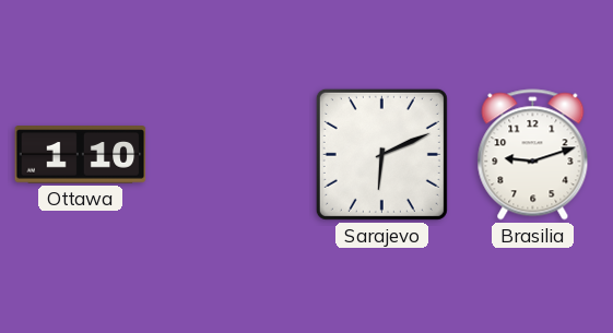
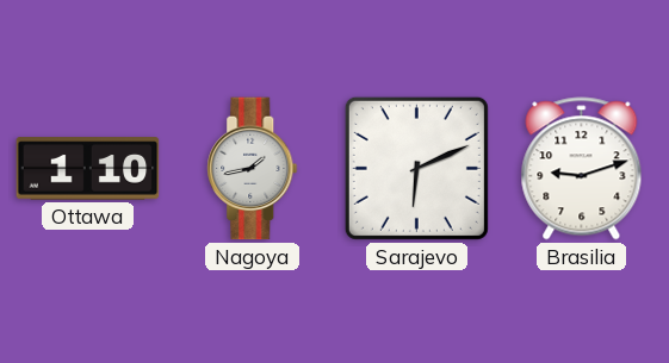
Nagoya: none -> 1:43 (253, 169)
